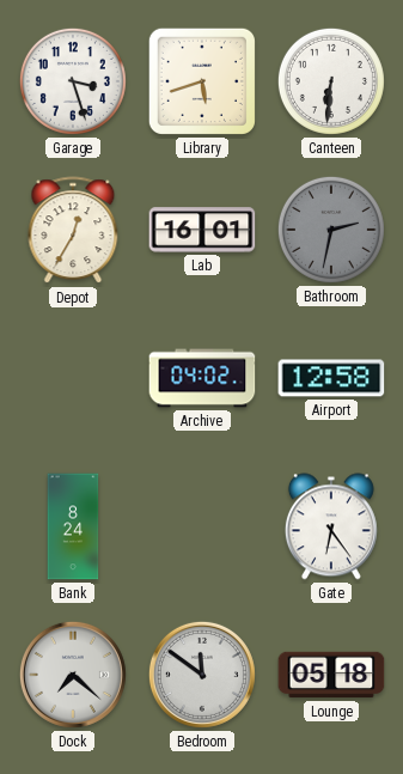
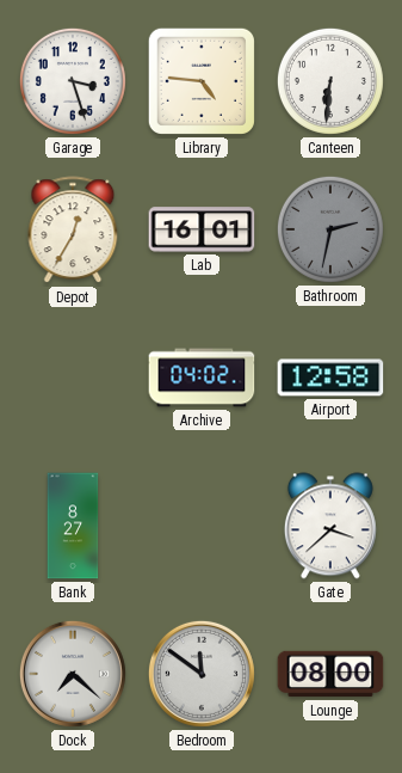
Library: 5:42 -> 4:46 (202, 81)
Bank: 8:24 -> 8:27 (73, 526)
Gate: 6:24 -> 3:38 (330, 526)
Lounge: 05:18 -> 08:00 (330, 674)
